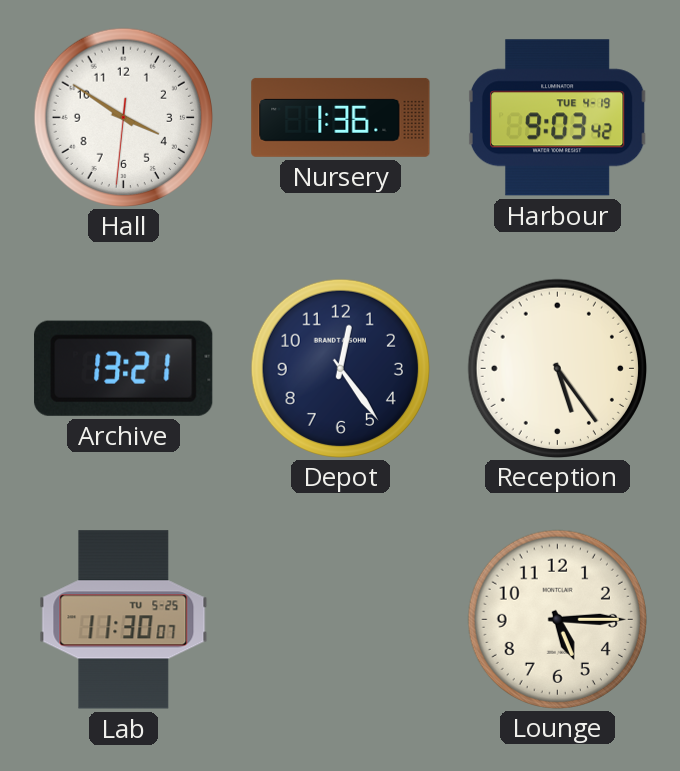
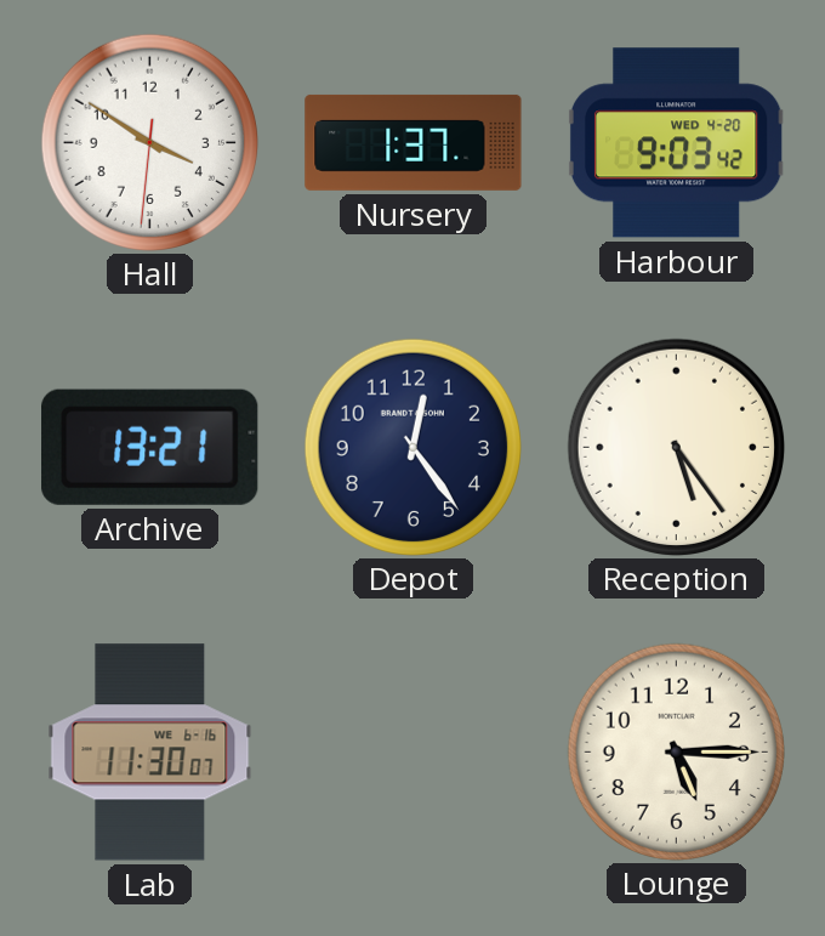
Nursery: 1:36 -> 1:37 (414, 142)
Harbour date: TUE 4-19 -> WED 4-20 (677, 143)
Lab date: TU 5-25 -> WE 6-16 (150, 753)
